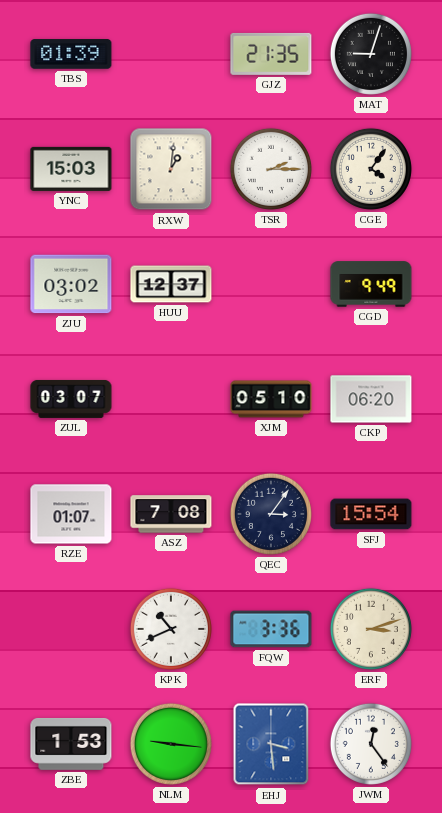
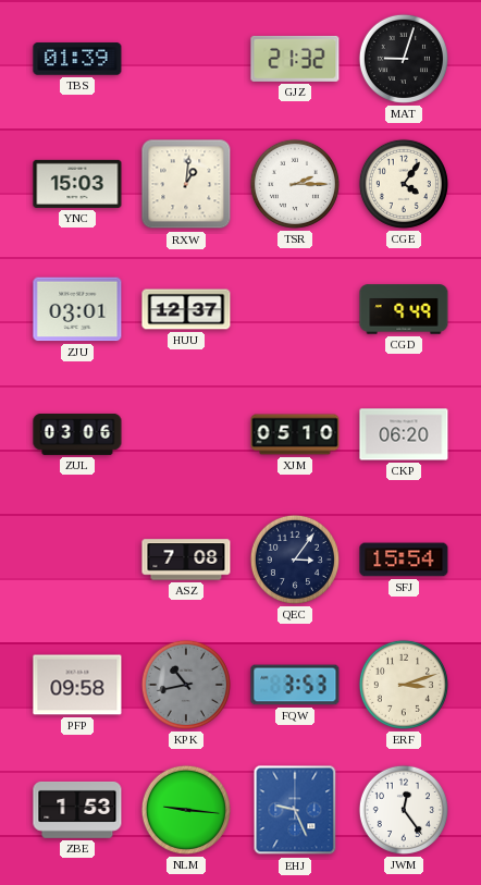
GJZ: 21:35 -> 21:32 (295, 59)
ZJU: 03:02 -> 03:01 (77, 309)
ZUL: 03:07 -> 03:06 (77, 434)
RZE: 01:07 -> none (71, 514)
PFP: none -> 09:58 (77, 685)
KPK: 10:41 -> 10:43 (186, 685)
KPK dial: white -> grey (186, 685)
FQW: 3:36 -> 3:53 (295, 685)
EHJ: 3:29 -> 9:26 (295, 810)
